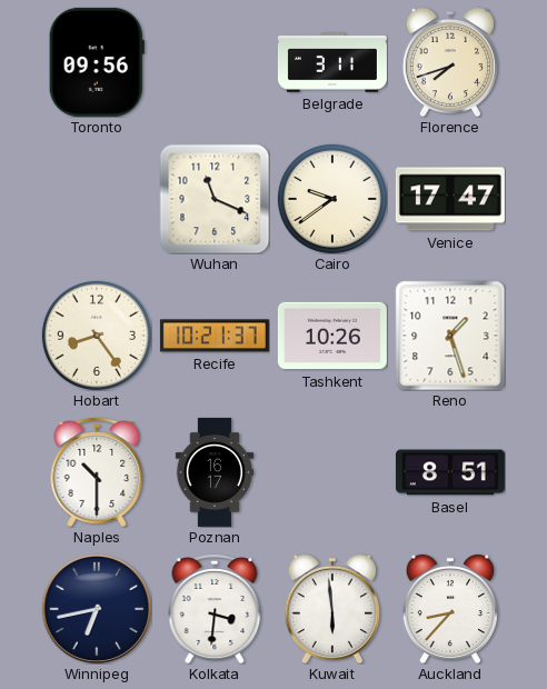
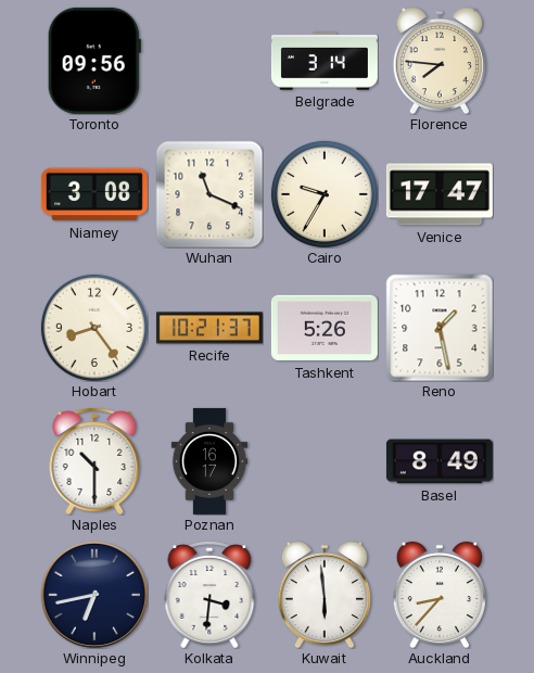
Belgrade: 3:11 -> 3:14 (325, 61)
Florence: 7:42 -> 7:46 (440, 61)
Niamey: none -> 3:08 (94, 194)
Cairo: 9:39 -> 9:35 (325, 194)
Tashkent: 10:26 -> 5:26 (325, 328)
Reno: 1:27 -> 1:28 (440, 328)
Basel: 8:51 -> 8:49 (440, 461)
